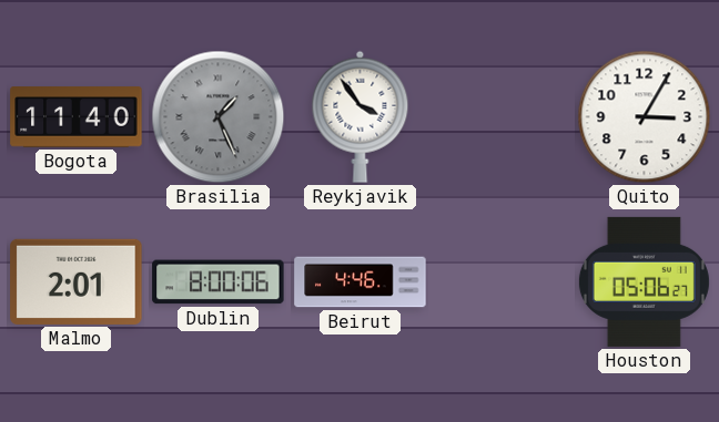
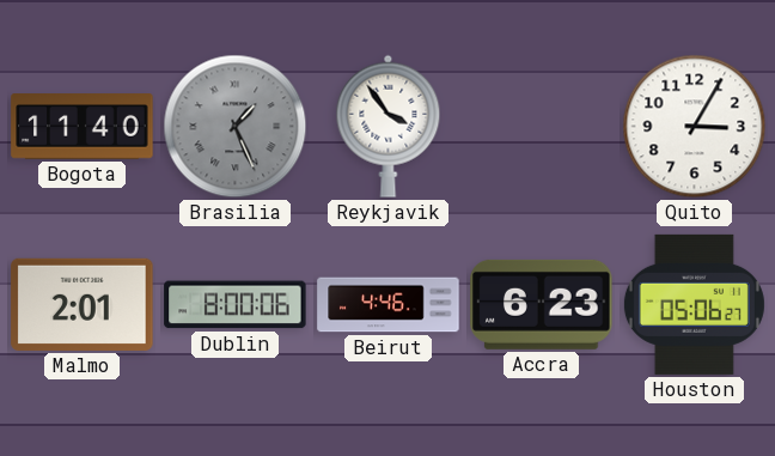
Accra: none -> 6:23 (542, 304)
